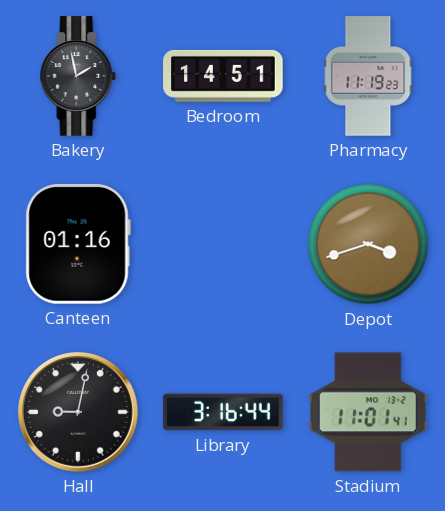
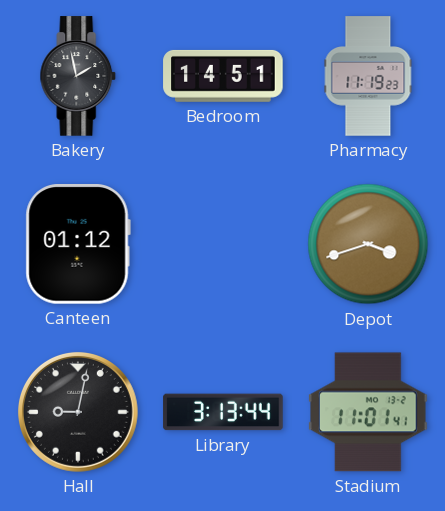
Canteen: 01:16 -> 01:12 (78, 245)
Library: 3:16 -> 3:13 (223, 412)
